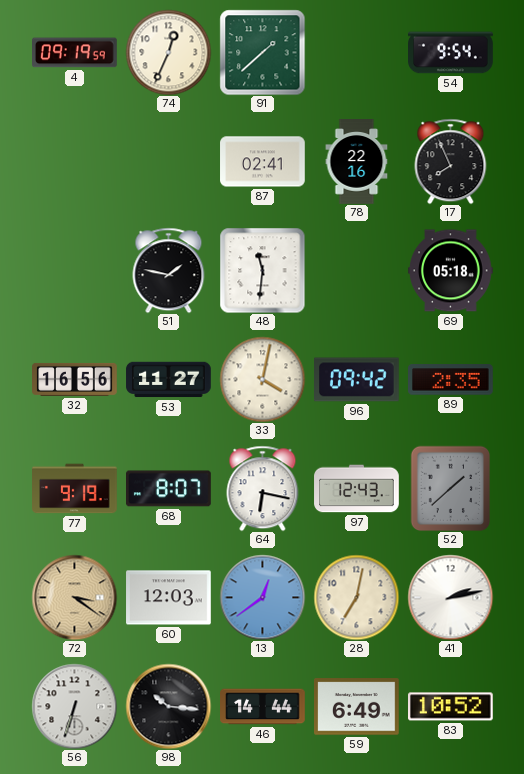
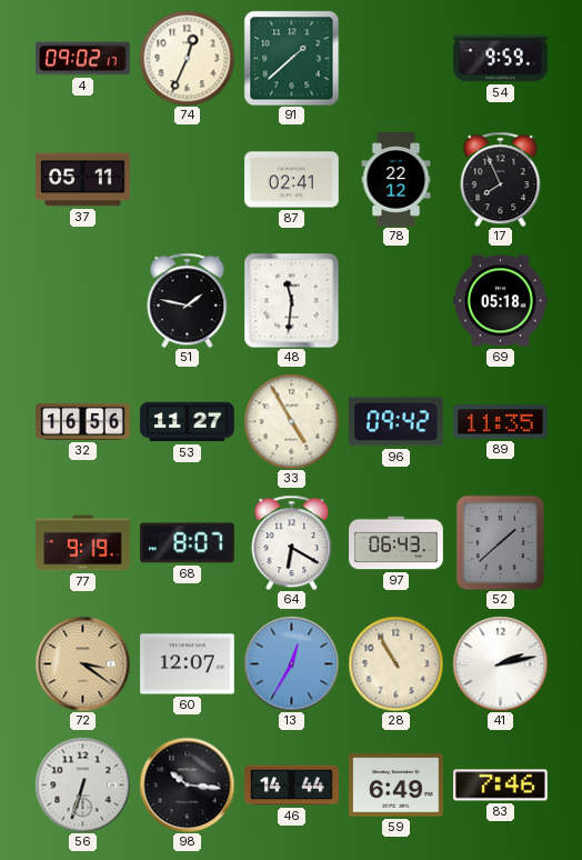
4: 09:19 -> 09:02 (83, 59)
54: 9:54 -> 9:59 (501, 59)
37: none -> 05:11 (83, 180)
78: 22:16 -> 22:12 (397, 180)
33: 4:02 -> 4:55 (291, 421)
89: 2:35 -> 11:35 (501, 422)
64: 6:17 -> 6:20 (292, 542)
97: 12:43 -> 06:43 (397, 543)
60: 12:03 -> 12:07 (188, 664)
13: 12:39 -> 12:35 (291, 663)
28: 7:02 -> 10:55 (395, 663)
83: 10:52 -> 7:46 (501, 786)
